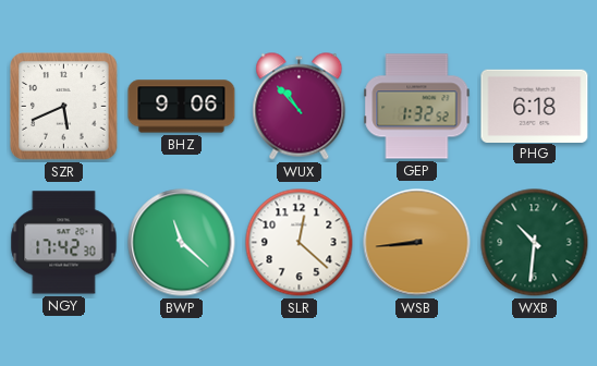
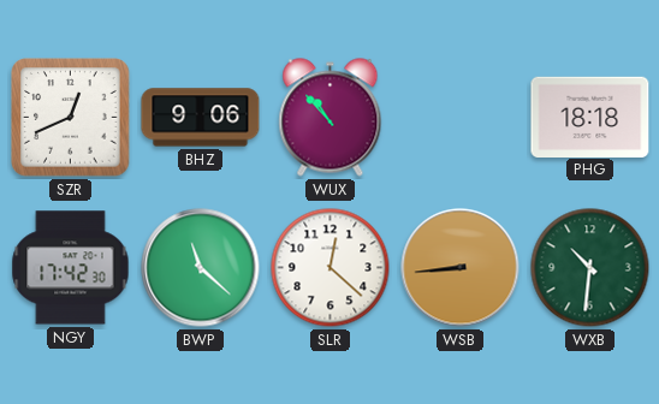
SZR: 5:41 -> 12:41 (71, 118)
GEP: 1:32 -> none (417, 107)
PHG: 6:18 -> 18:18 (590, 117)
